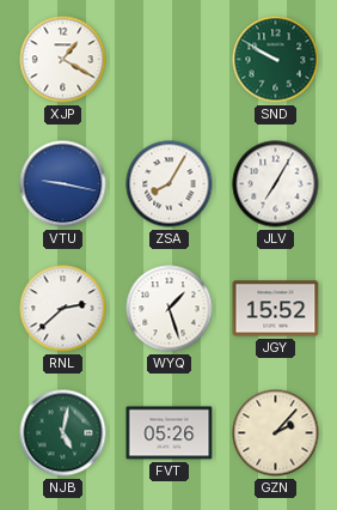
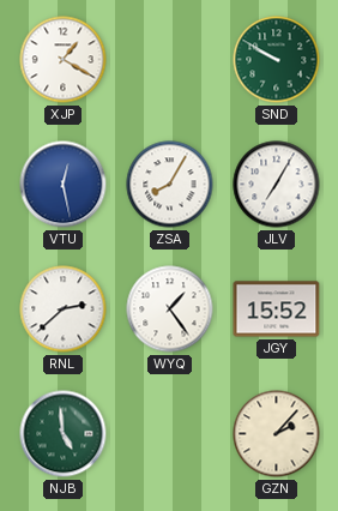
VTU: 9:17 -> 12:28 (64, 185)
WYQ: 1:27 -> 1:24 (170, 309)
NJB: 5:02 -> 4:59 (64, 434)
FVT: 05:26 -> none (170, 433)
